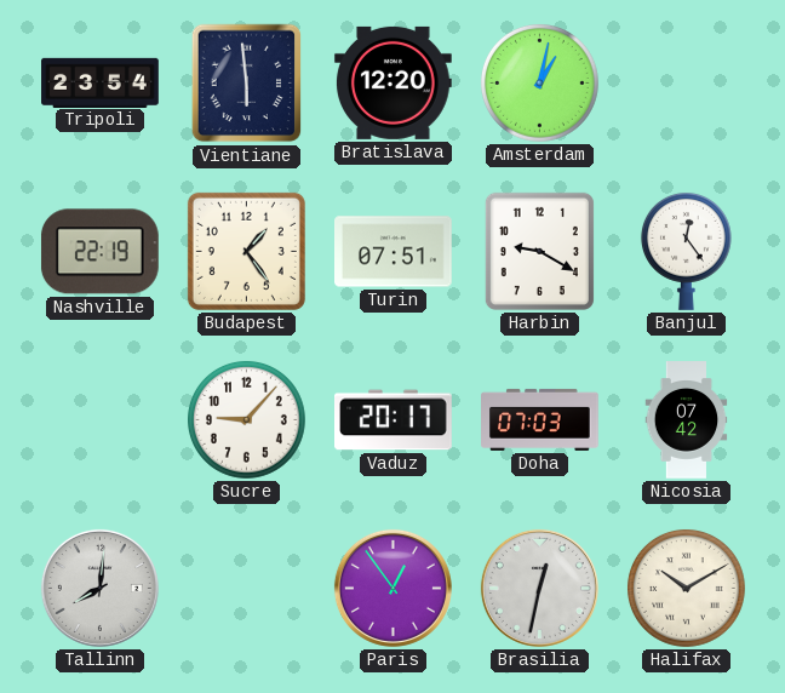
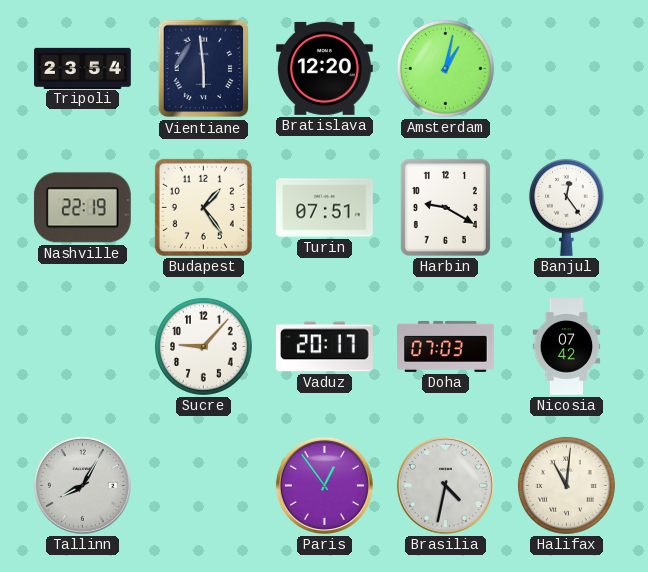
Tallinn: 8:01 -> 8:05 (82, 485)
Brasilia: 12:32 -> 4:32 (445, 485)
Halifax: 10:10 -> 11:01 (567, 486)
